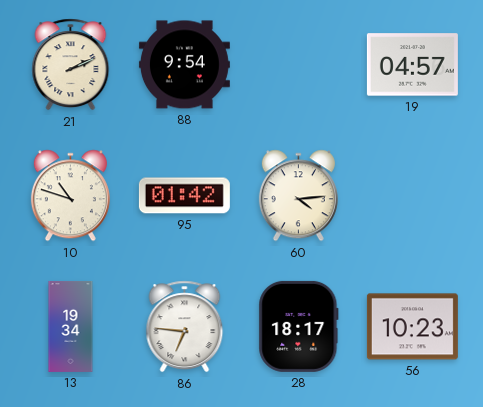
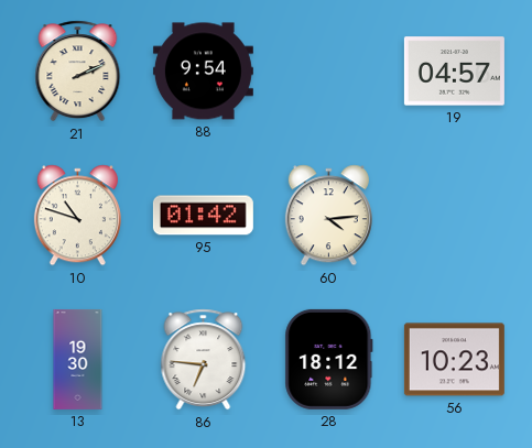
13: 19:34 -> 19:30 (78, 359)
28: 18:17 -> 18:12 (329, 359)
